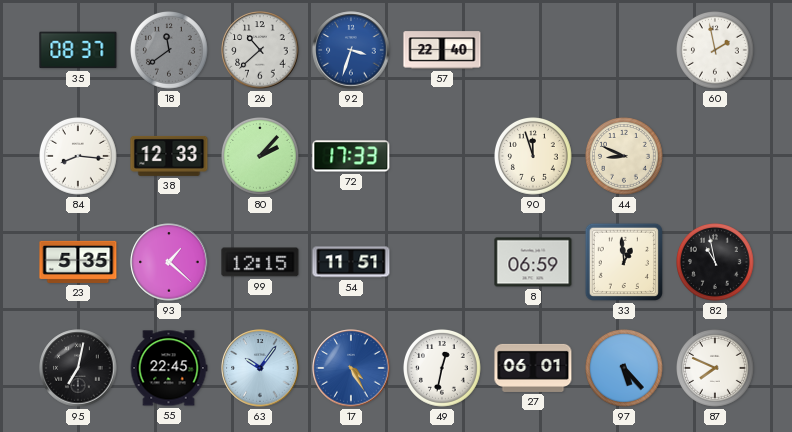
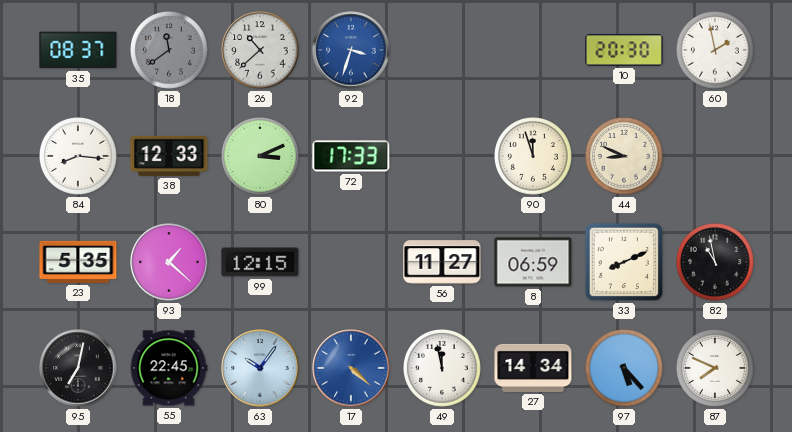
57: 22:40 -> none (442, 50)
10: none -> 20:30 (624, 50)
80: 2:07 -> 3:11 (261, 157)
54: 11:51 -> none (351, 262)
56: none -> 11:27 (442, 262)
33: 12:59 -> 8:11 (624, 262)
17: 4:25 -> 4:22 (351, 368)
49: 12:32 -> 11:58 (443, 369)
27: 06:01 -> 14:34 (533, 368)
